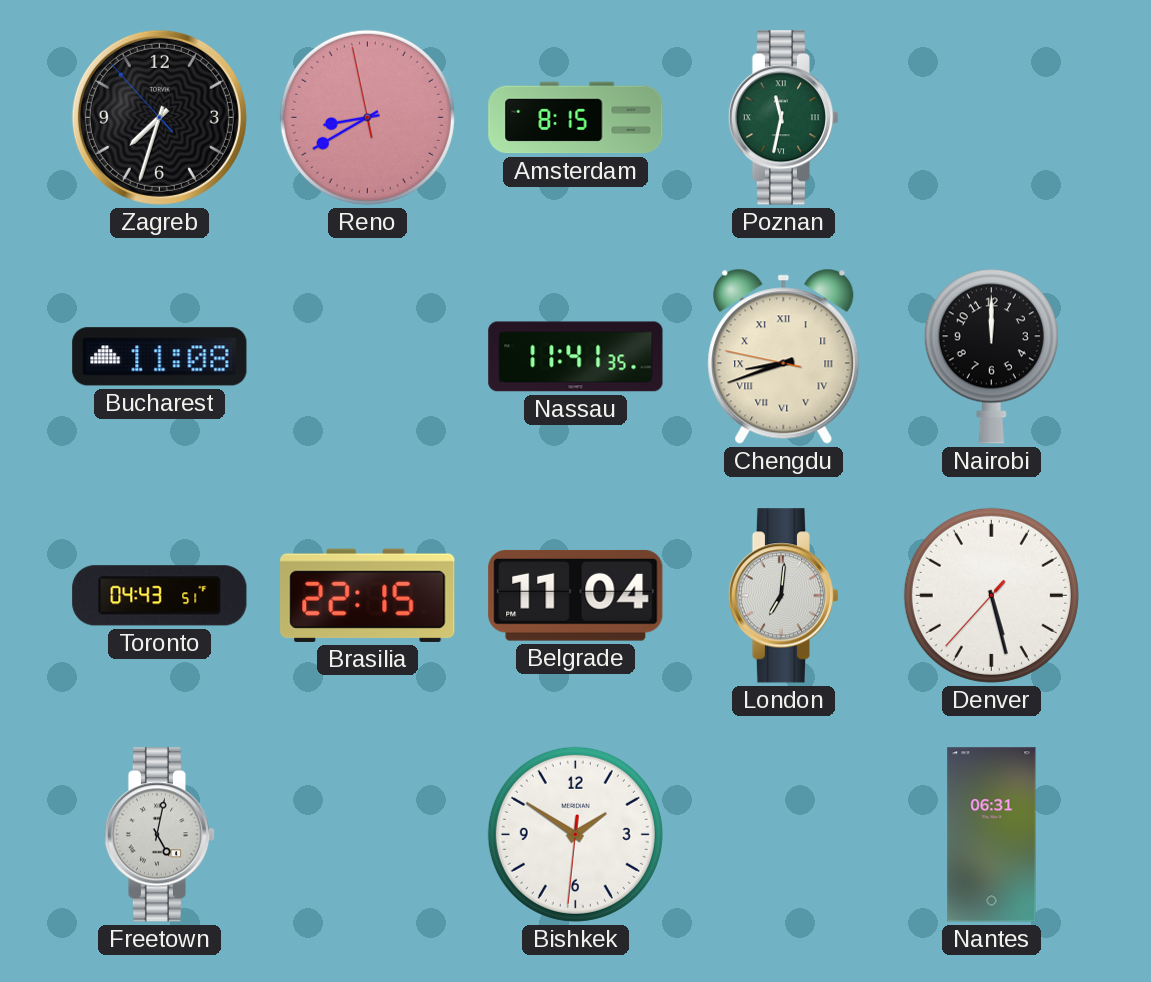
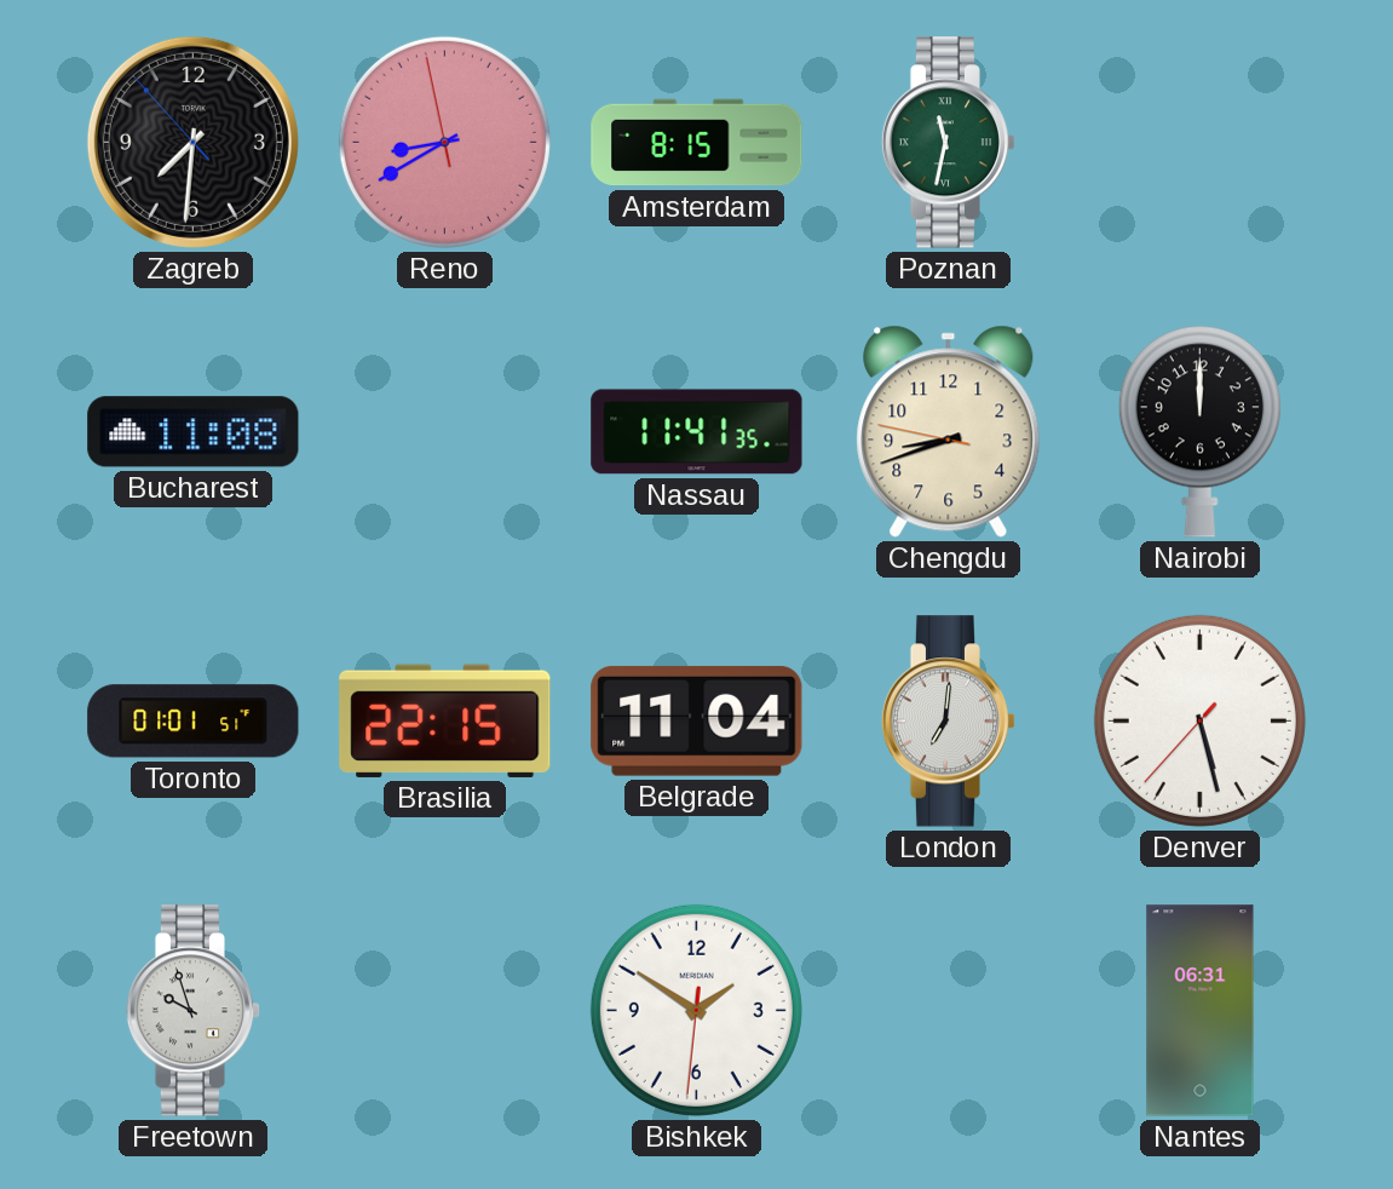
Zagreb: 7:32 -> 7:30 (192, 142)
Chengdu numerals: Roman -> Arabic (949, 431)
Toronto: 04:43 -> 01:01 (194, 722)
Freetown: 5:02 -> 9:57 (194, 1011)
